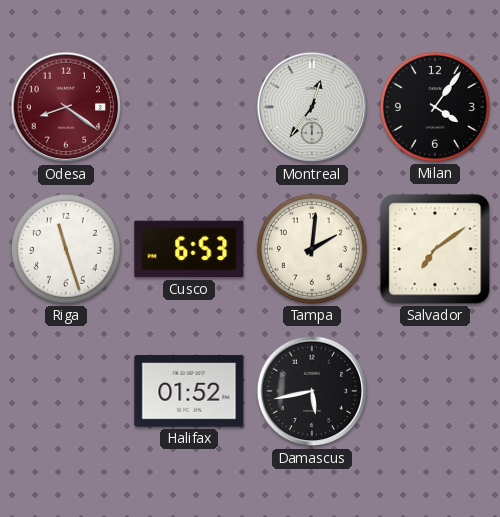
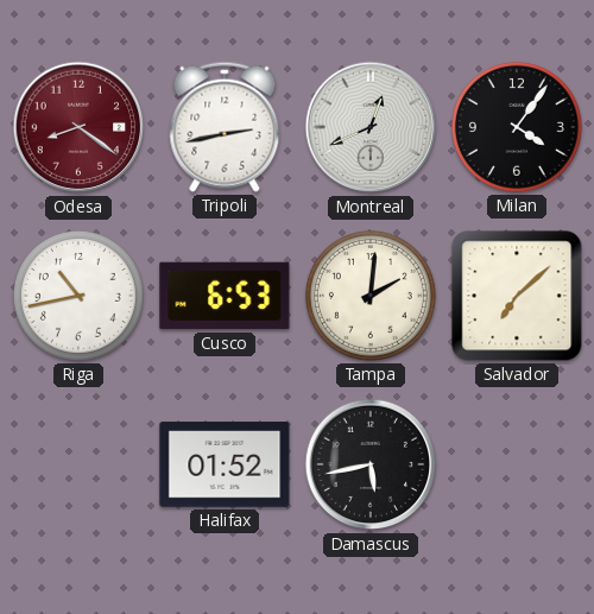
Tripoli: none -> 2:43 (225, 127)
Montreal: 12:36 -> 12:41 (371, 127)
Riga: 11:27 -> 10:43 (78, 296)
Salvador: 7:09 -> 7:08 (517, 296)
